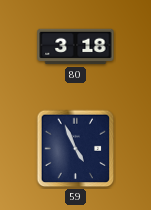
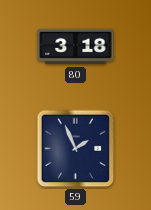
59: 4:56 -> 1:56 (76, 149)
